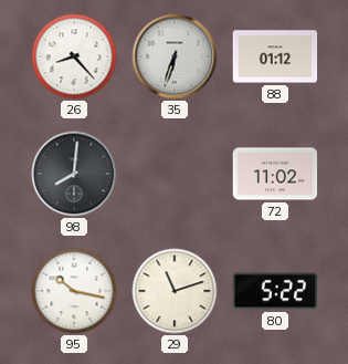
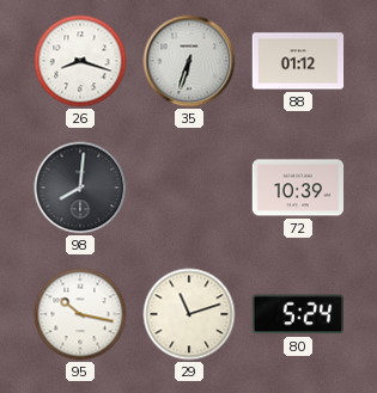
26: 8:23 -> 8:18 (80, 61)
72: 11:02 -> 10:39 (298, 188)
80: 5:22 -> 5:24 (298, 314)
